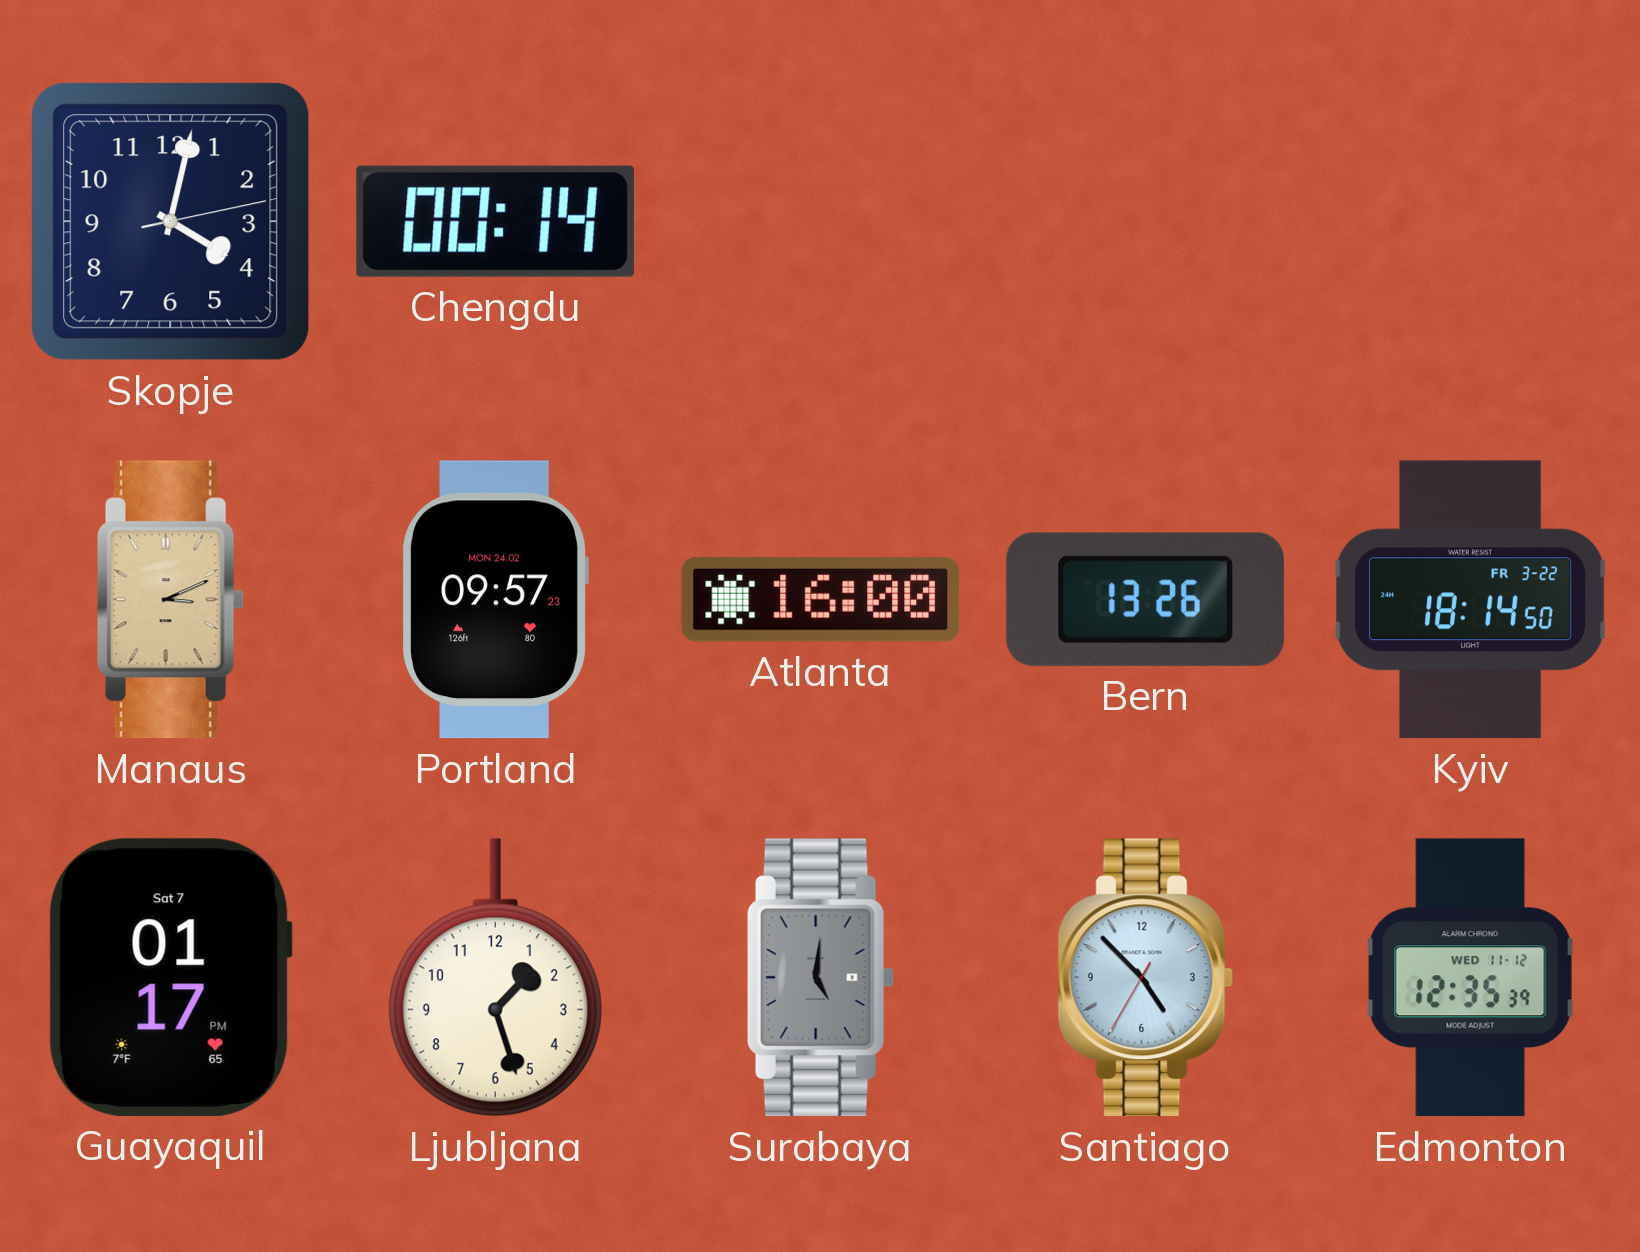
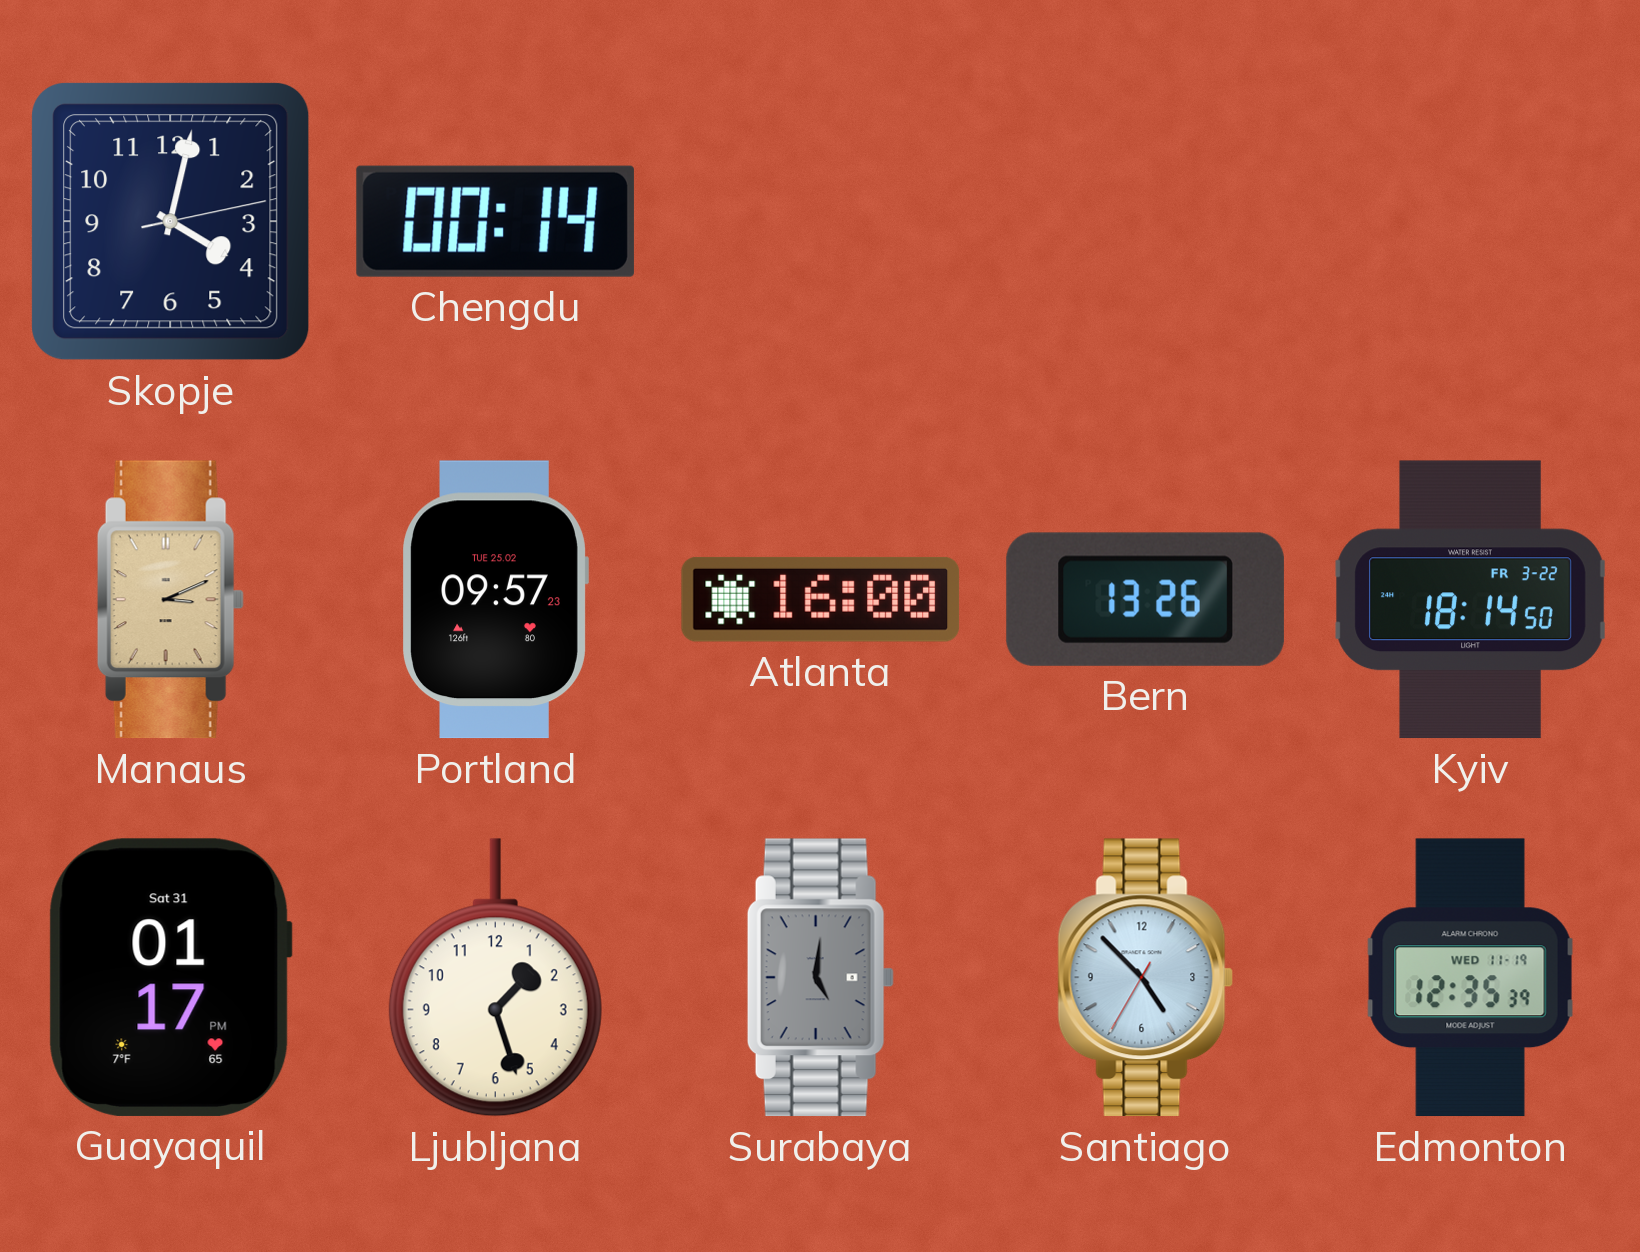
Portland date: MON 24.02 -> TUE 25.02 (495, 600)
Guayaquil date: Sat 7 -> Sat 31 (170, 977)
Edmonton date: WED 11-12 -> WED 11-19 (1471, 978)
